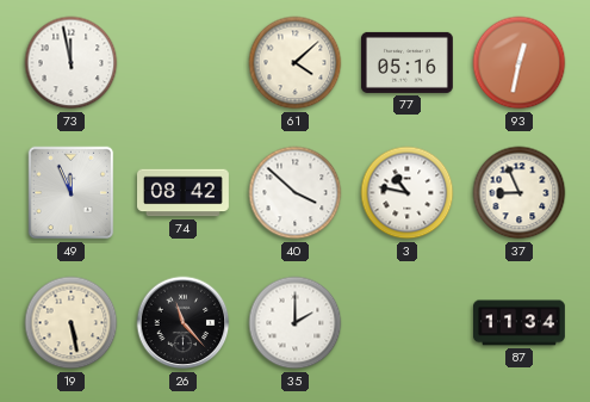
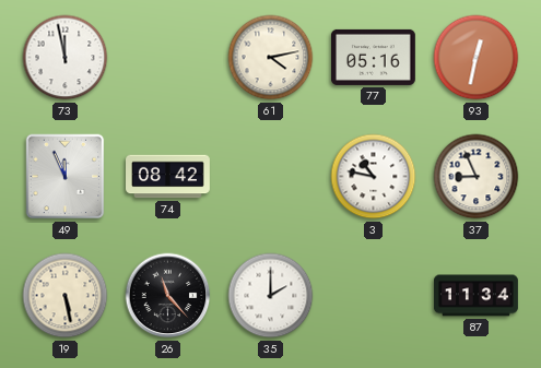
61: 4:08 -> 4:13 (271, 58)
40: 3:52 -> none (296, 193)
